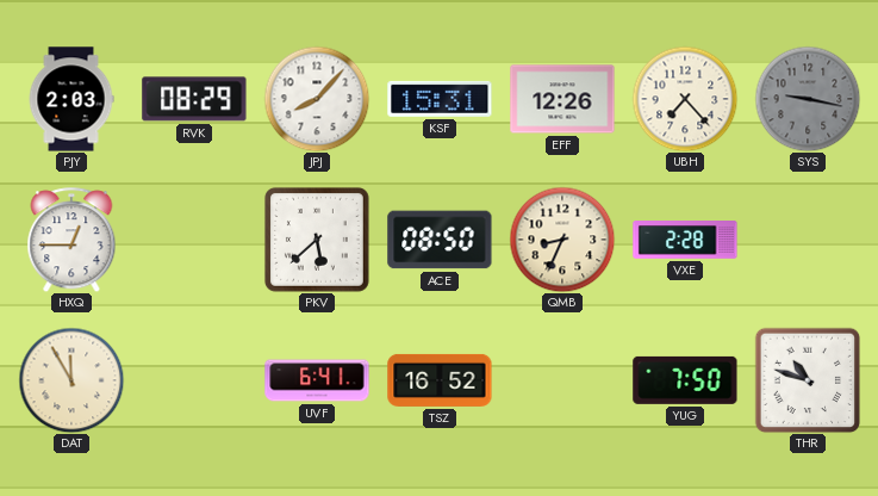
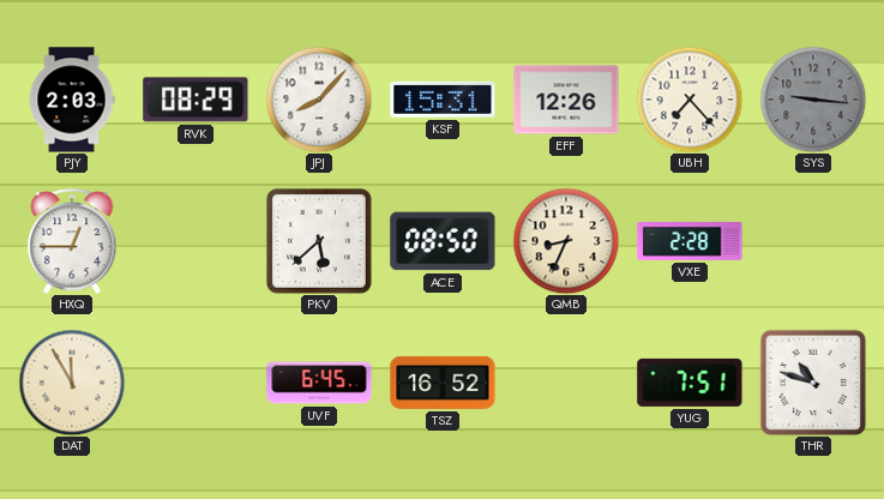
SYS: 9:17 -> 9:16 (813, 100)
UVF: 6:41 -> 6:45 (319, 383)
YUG: 7:50 -> 7:51 (690, 383)
